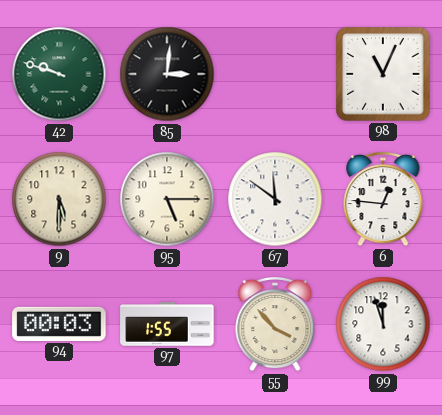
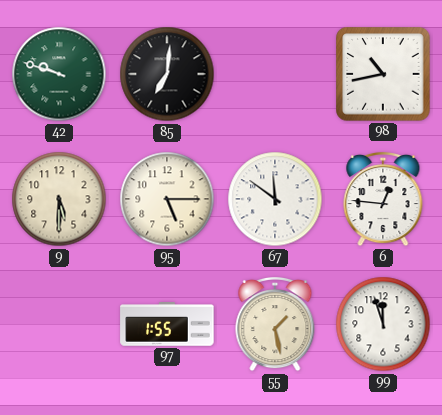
85: 3:01 -> 7:01 (167, 74)
98: 11:04 -> 10:43 (383, 74)
94: 00:03 -> none (59, 324)
55: 3:53 -> 1:28 (275, 324)
